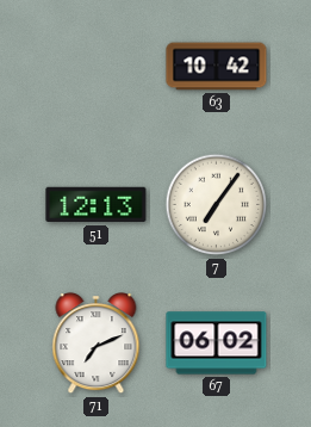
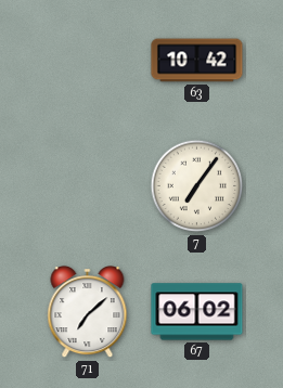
51: 12:13 -> none (97, 205)
71: 7:11 -> 7:08 (88, 312)
